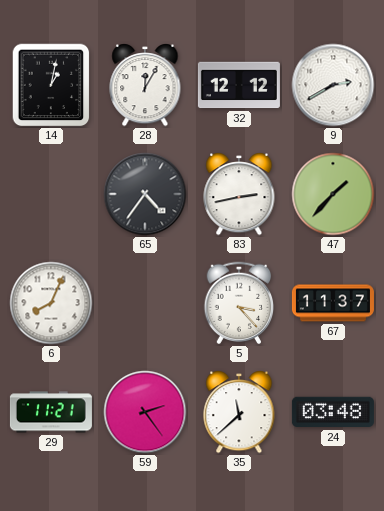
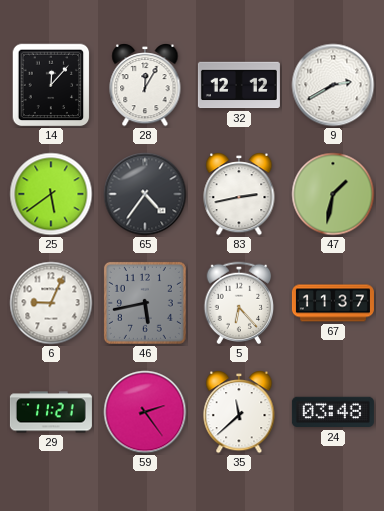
14: 1:02 -> 12:07 (51, 85)
25: none -> 5:39 (51, 194)
47: 1:37 -> 1:32 (333, 194)
6: 8:04 -> 9:04 (51, 303)
46: none -> 5:43 (145, 303)
5: 3:23 -> 6:23 (239, 303)
